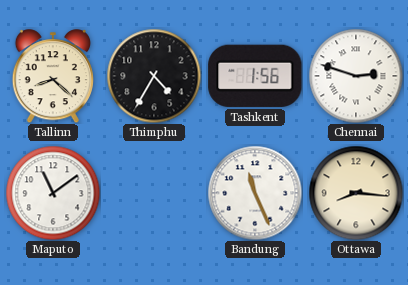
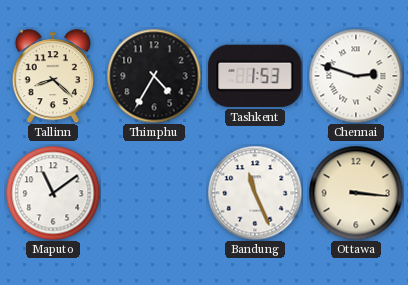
Tashkent: 1:56 -> 1:53 (255, 76)
Ottawa: 8:16 -> 3:16 (356, 193)
